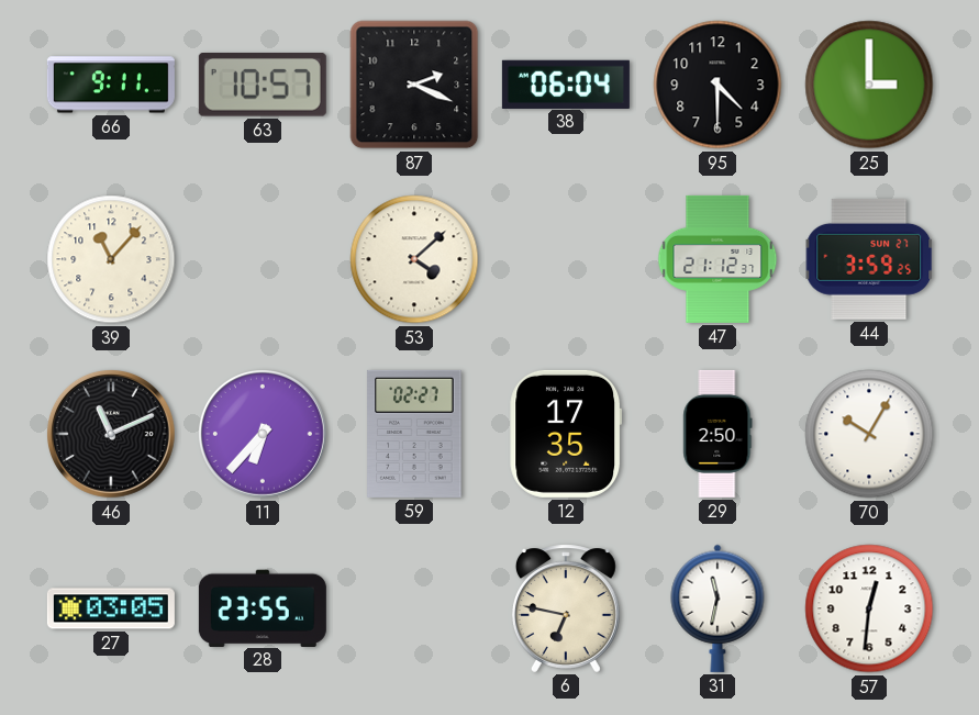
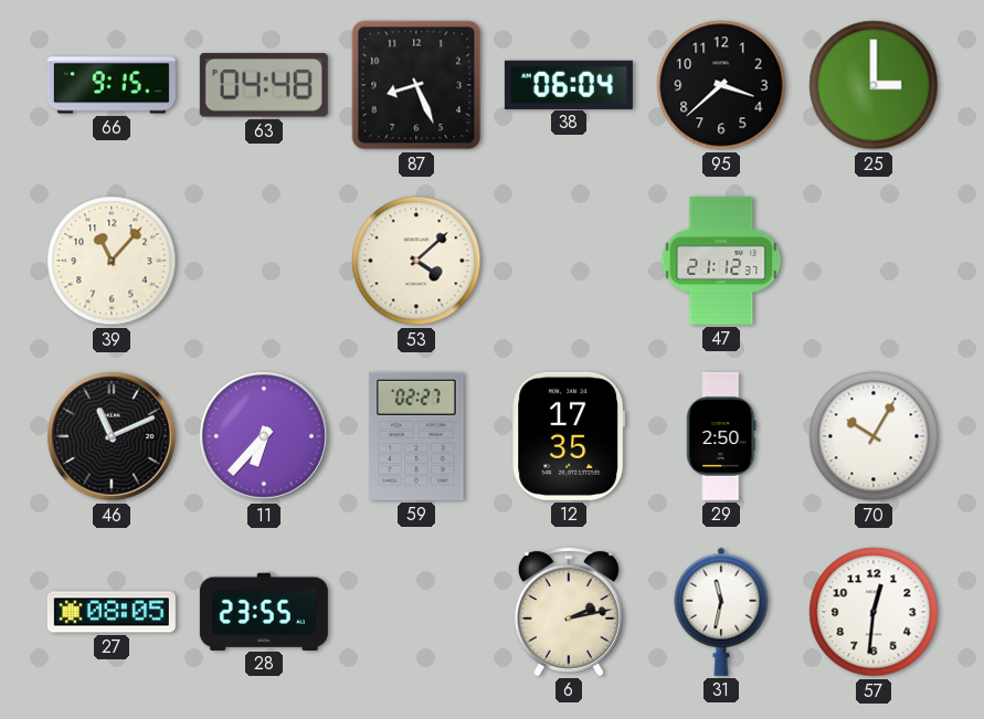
66: 9:11 -> 9:15 (112, 85)
63: 10:57 -> 04:48 (264, 86)
87: 2:19 -> 8:26 (416, 85)
95: 4:30 -> 3:38 (721, 85)
44: 3:59 -> none (869, 259)
27: 03:05 -> 08:05 (112, 612)
6: 6:47 -> 2:13 (569, 612)
